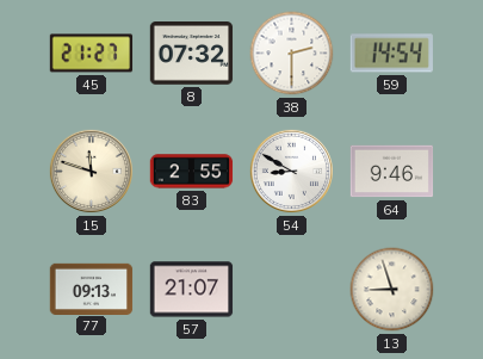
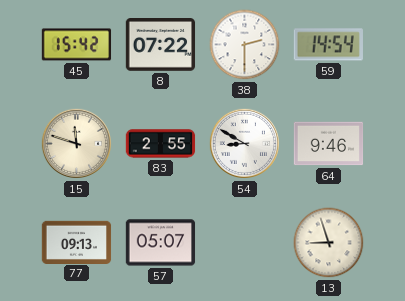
45: 21:27 -> 15:42 (77, 45)
8: 07:32 -> 07:22 (161, 45)
57: 21:07 -> 05:07 (161, 243)
